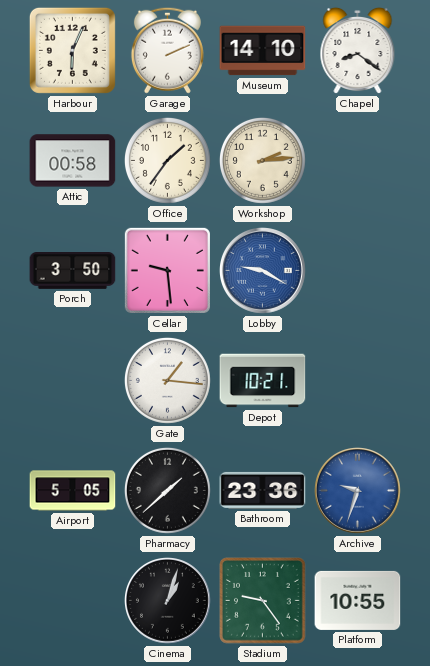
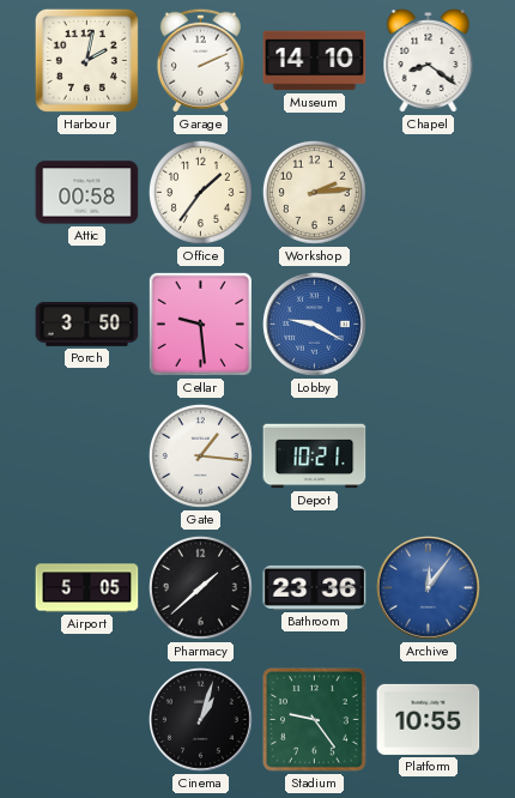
Harbour: 6:04 -> 2:02 (86, 60)
Archive: 9:33 -> 12:06 (429, 588)
